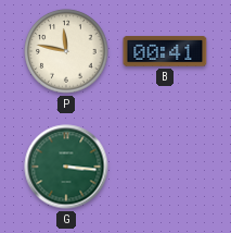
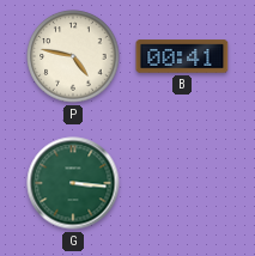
P: 11:47 -> 4:47 (73, 56)
